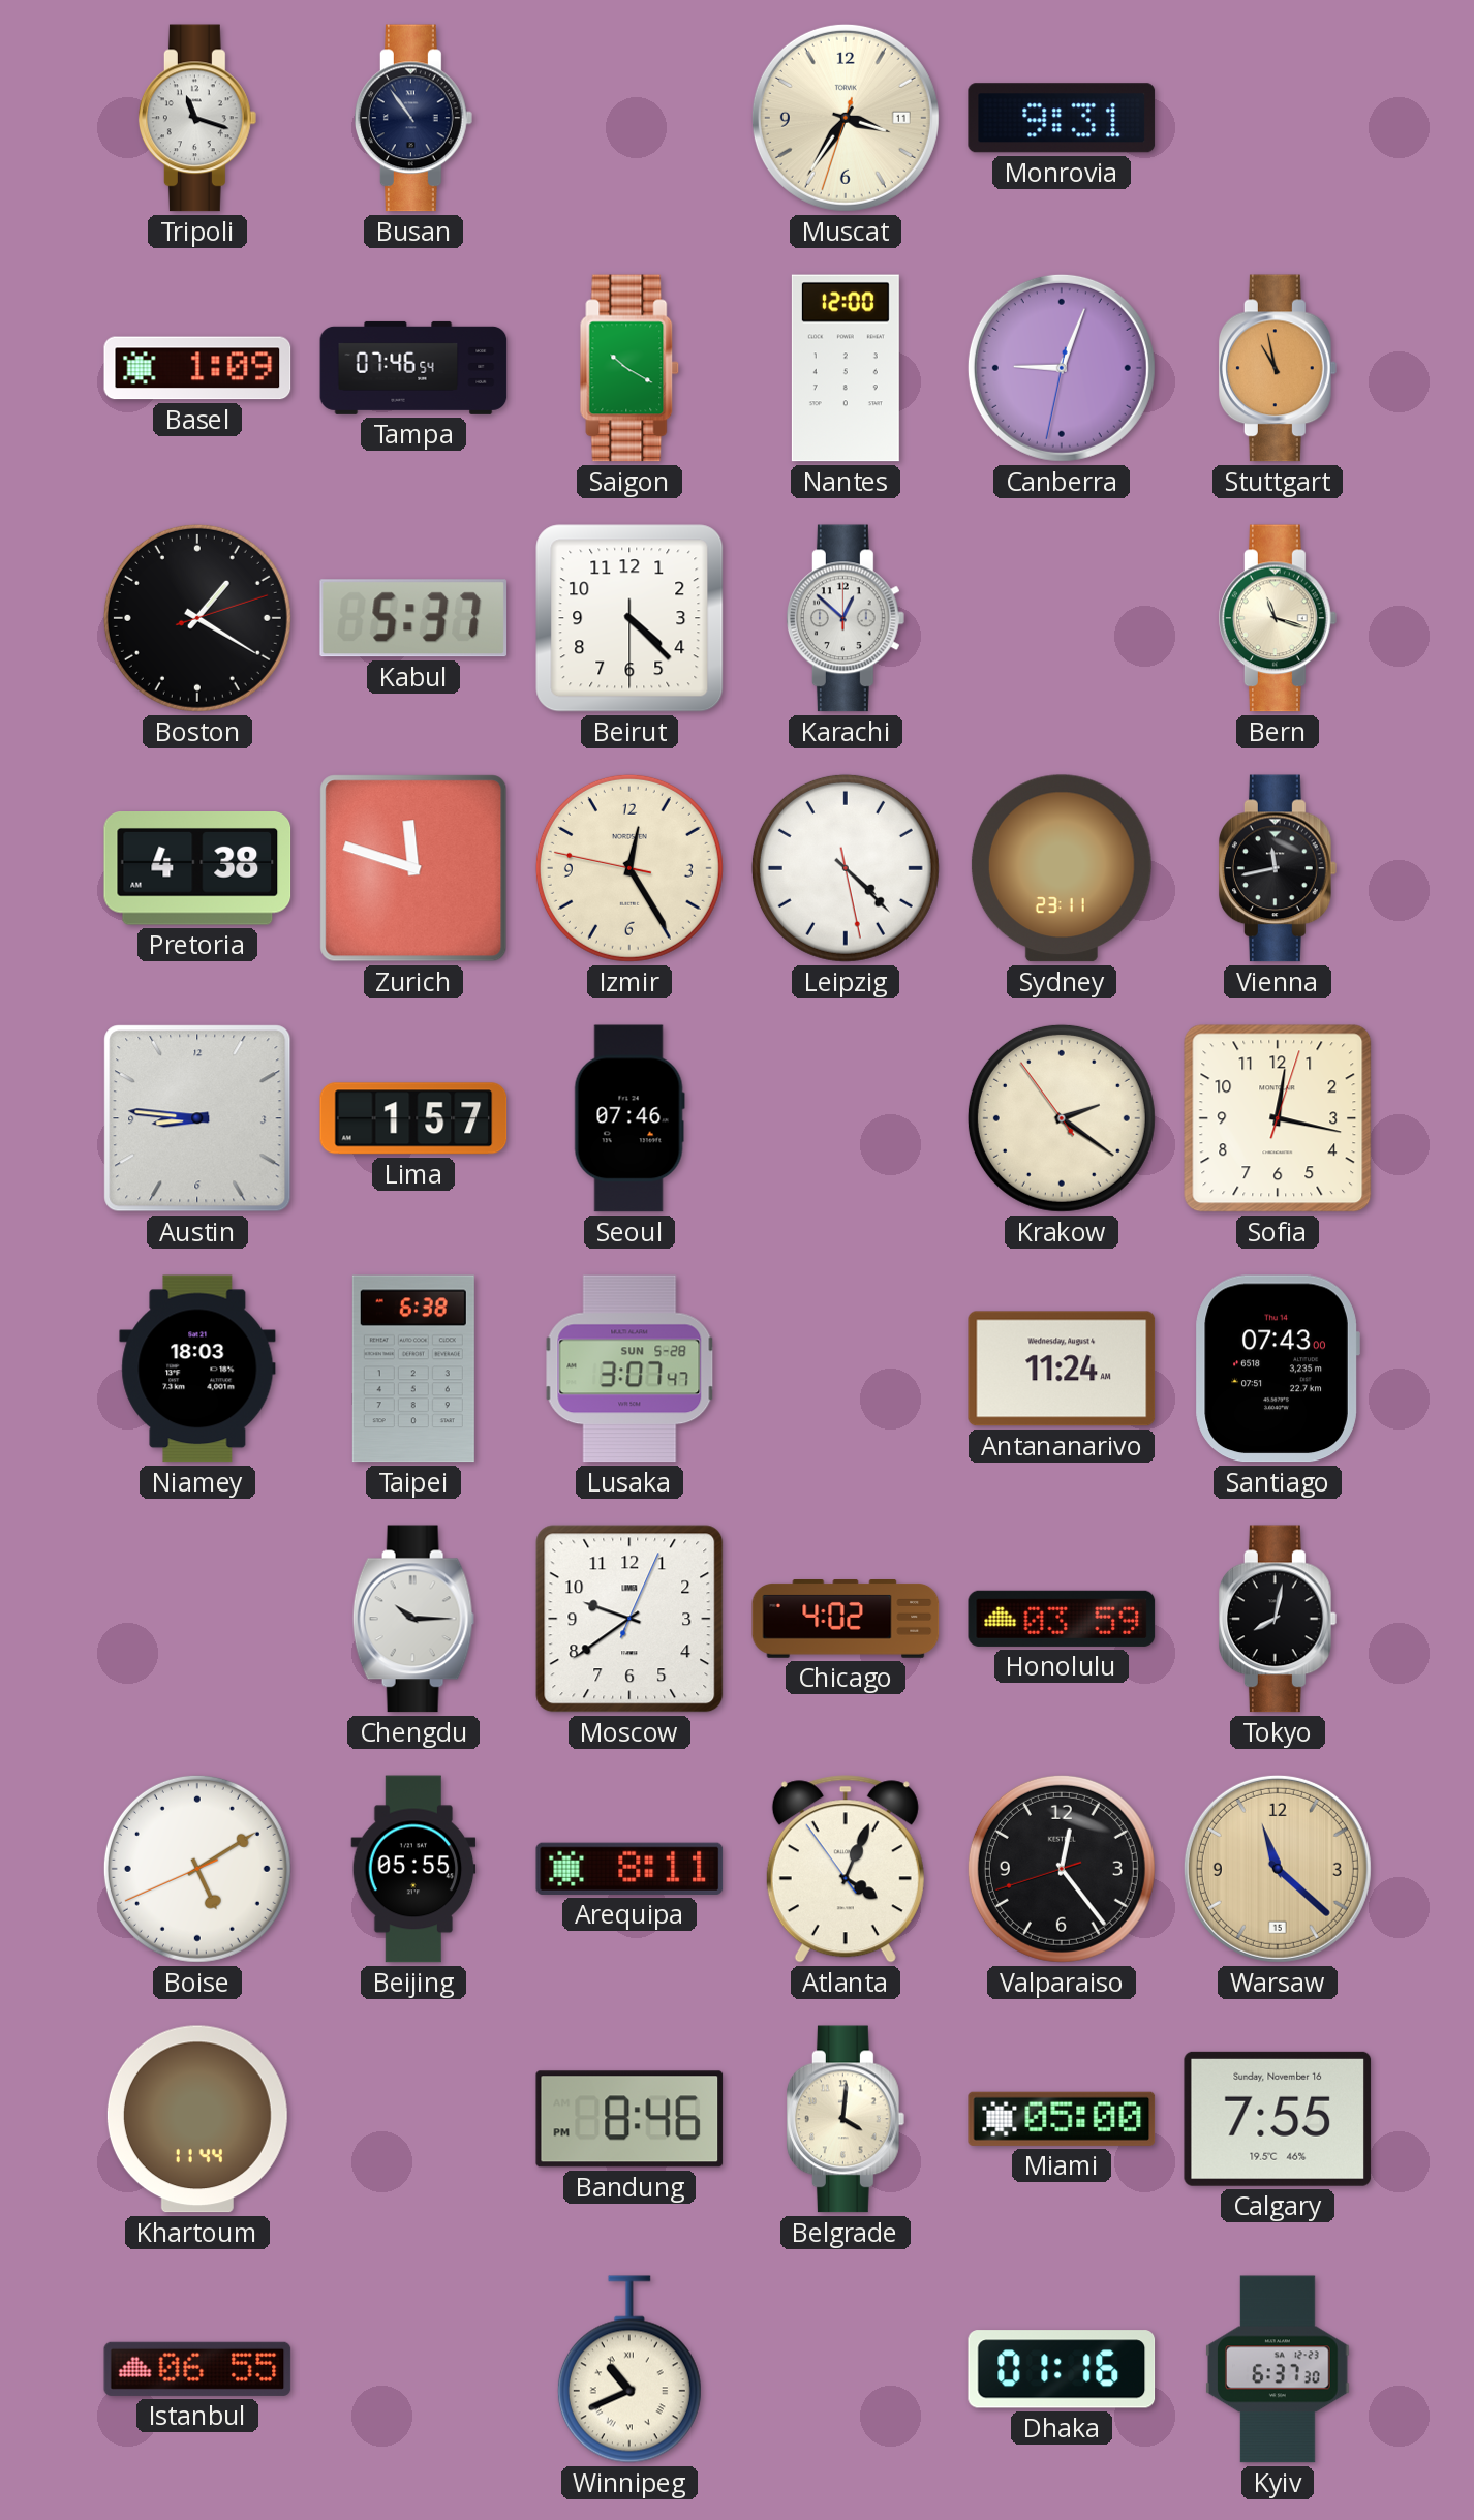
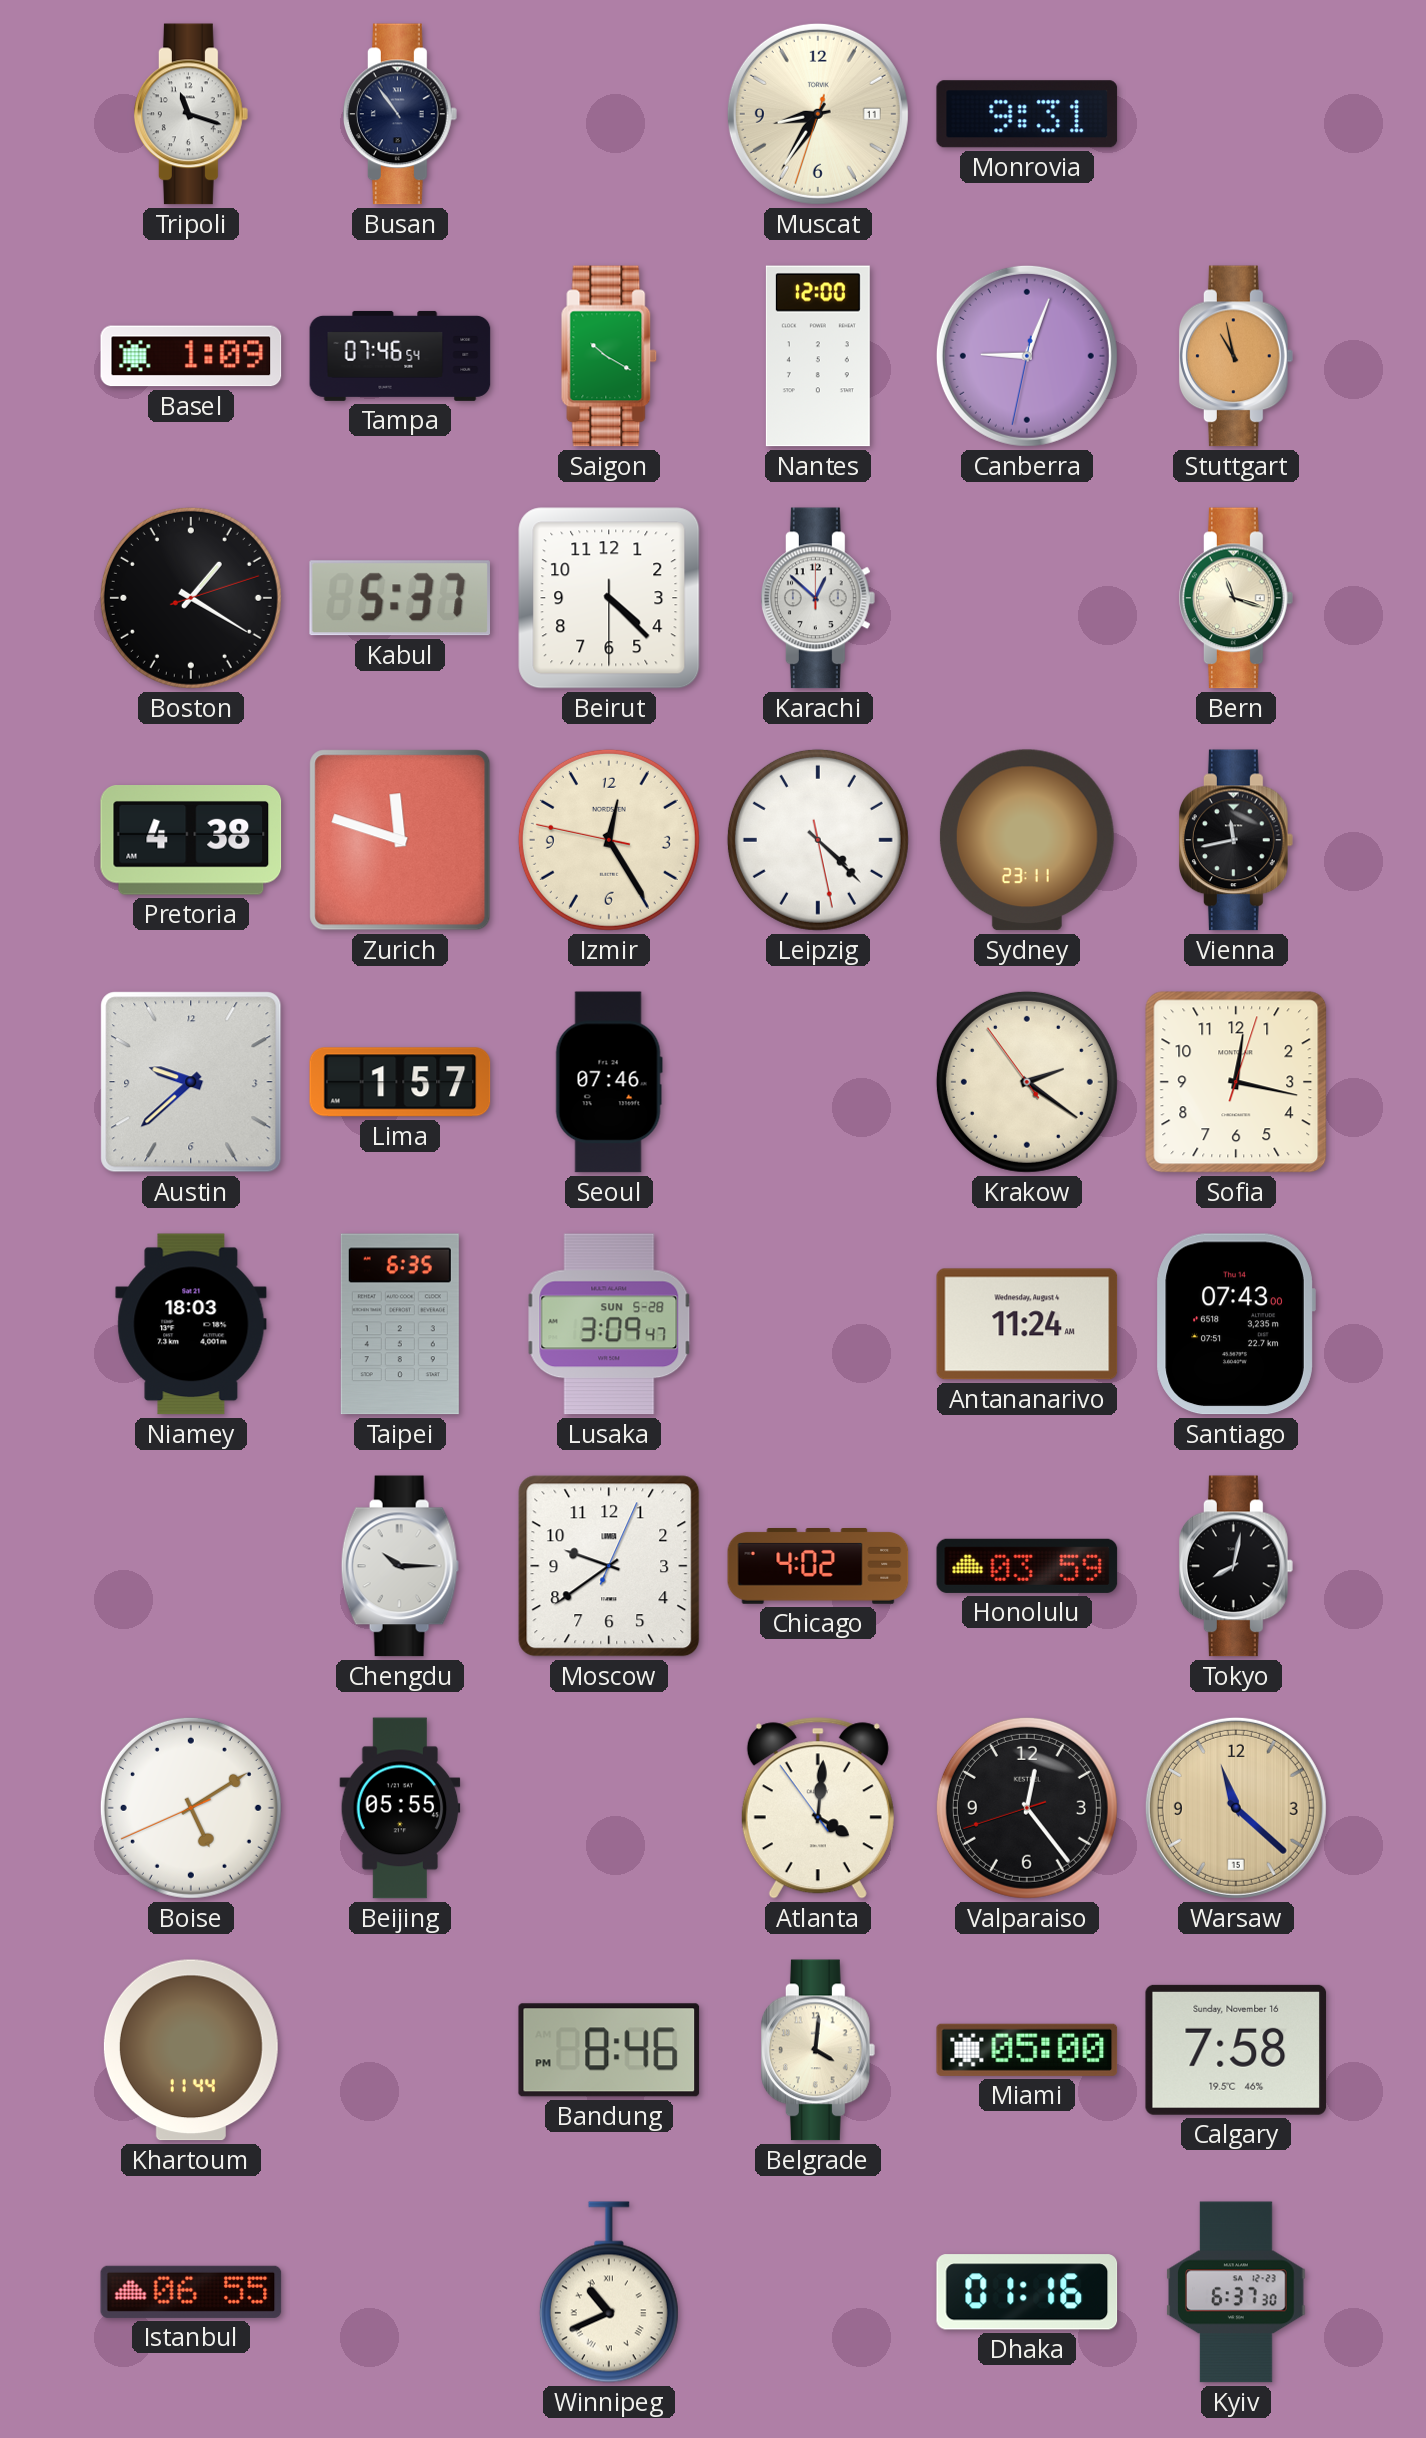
Muscat: 3:35 -> 8:35 (818, 114)
Austin: 8:46 -> 9:38 (191, 1082)
Taipei: 6:38 -> 6:35 (400, 1324)
Lusaka: 3:07 -> 3:09 (609, 1324)
Arequipa: 8:11 -> none (629, 1869)
Atlanta: 4:03 -> 4:00 (818, 1808)
Calgary: 7:55 -> 7:58 (1236, 2050)
